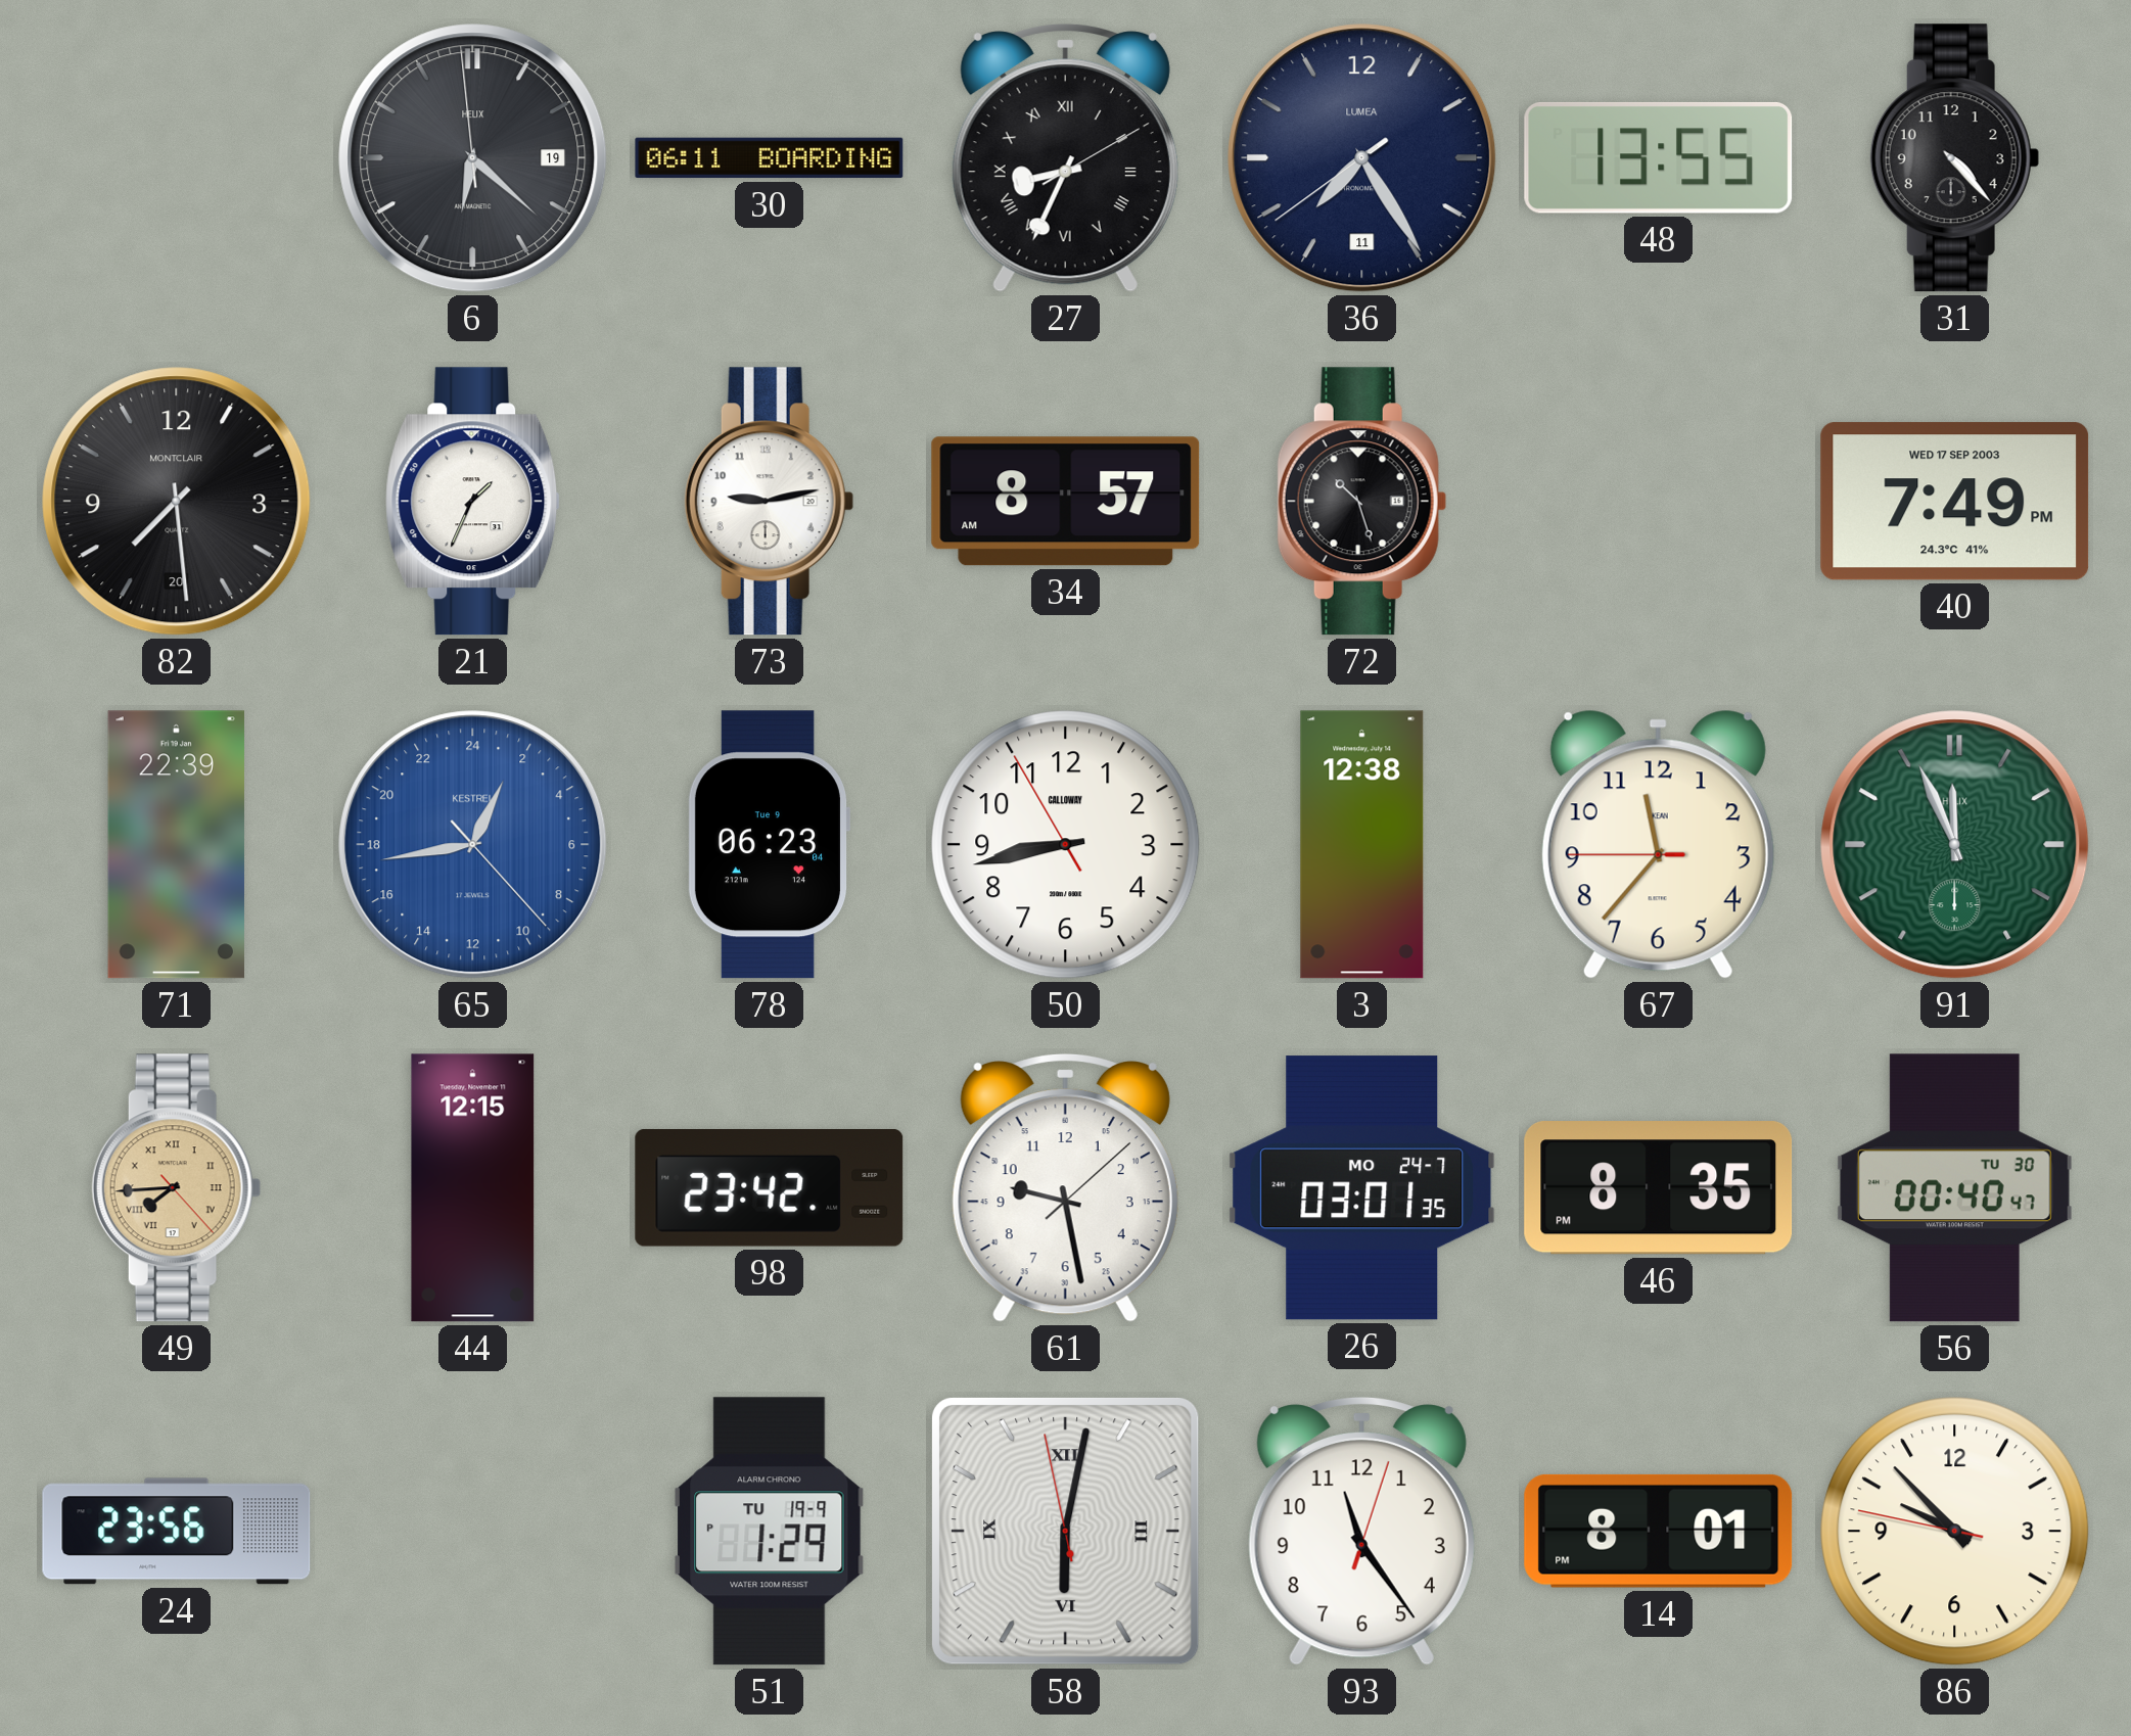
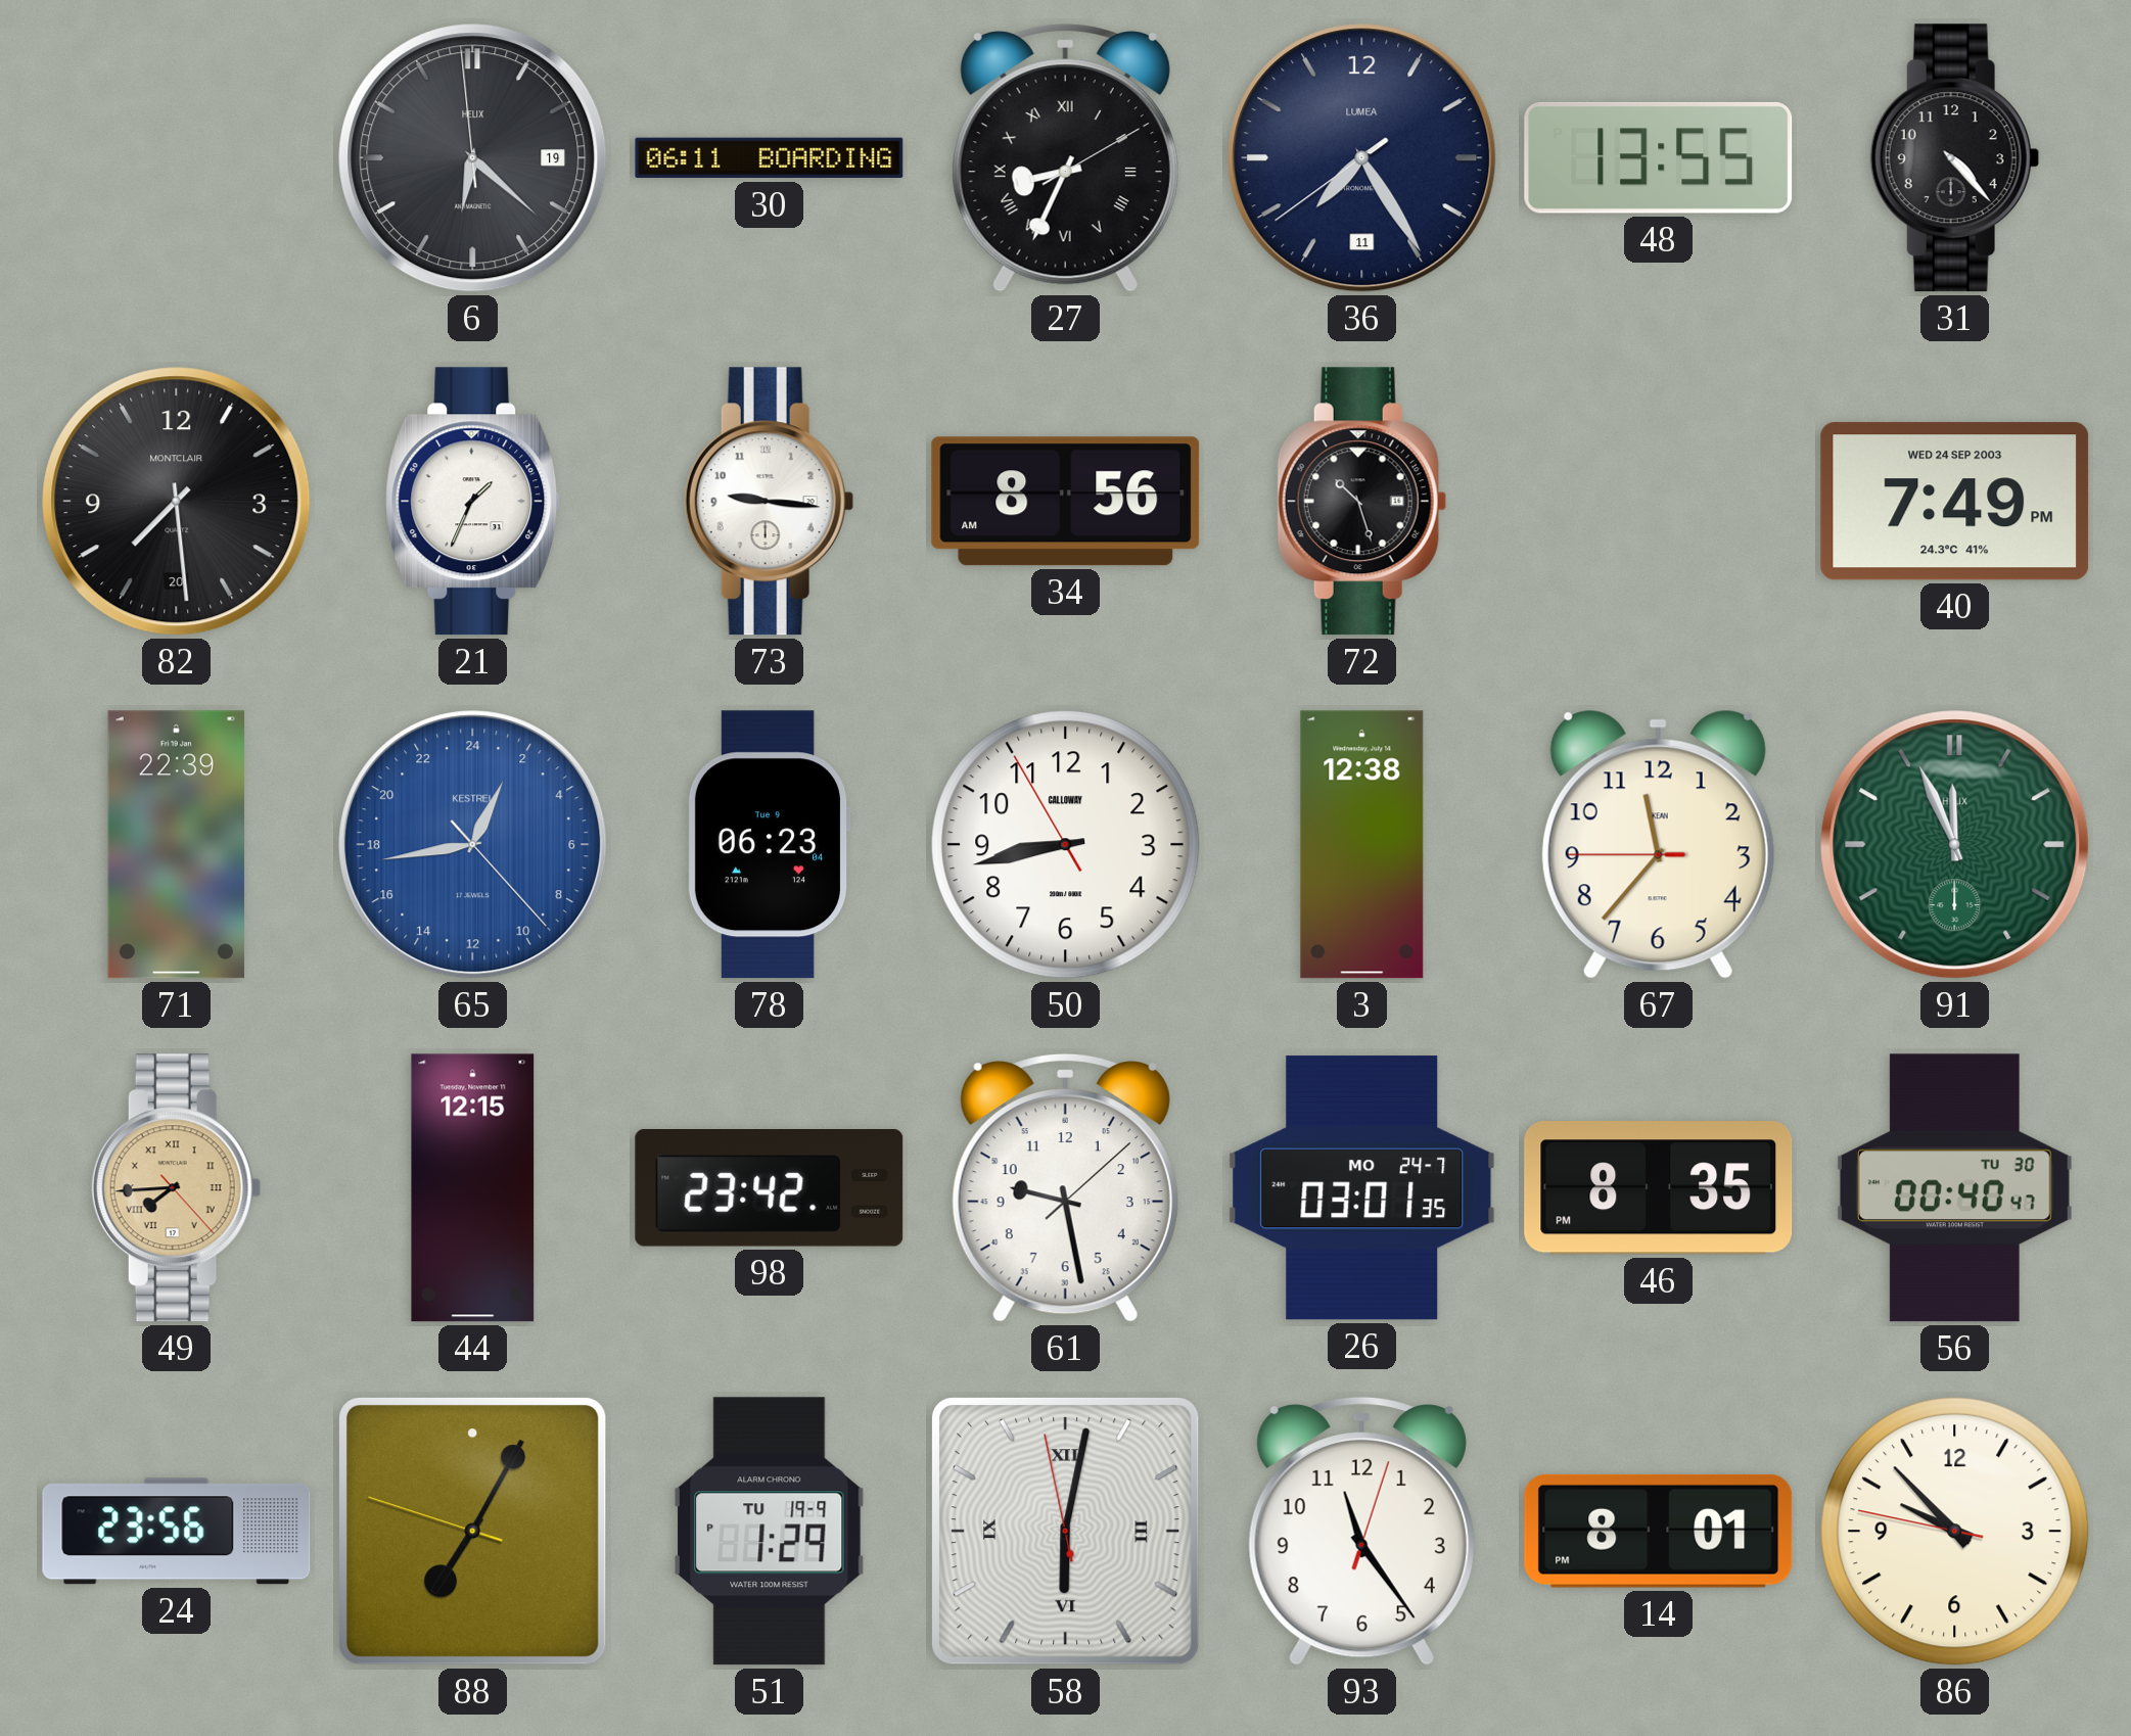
73: 9:13 -> 9:16 (769, 502)
34: 8:57 -> 8:56 (1066, 502)
40 date: WED 17 SEP 2003 -> WED 24 SEP 2003 (1955, 502)
88: none -> 7:04 (472, 1531)
